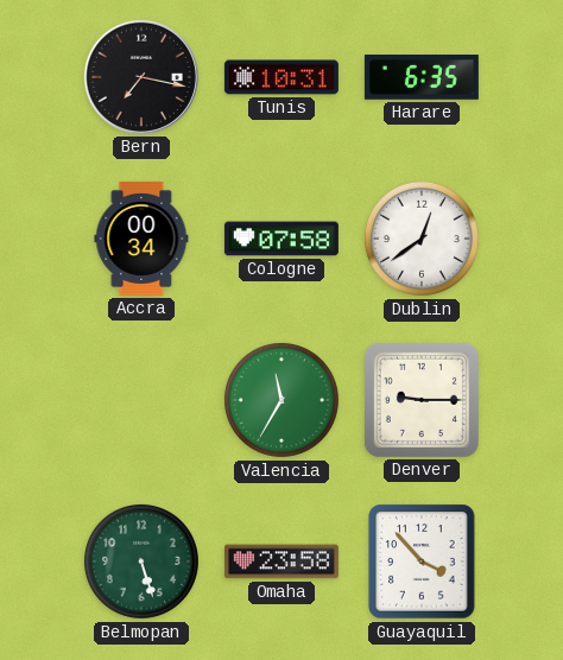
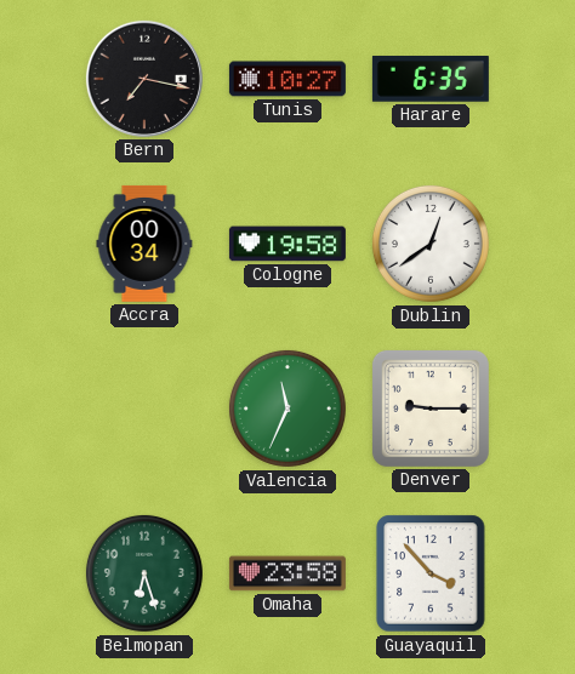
Tunis: 10:31 -> 10:27 (287, 79)
Cologne: 07:58 -> 19:58 (287, 244)
Valencia: 11:35 -> 11:34 (287, 409)
Belmopan: 5:27 -> 6:27 (144, 573)
